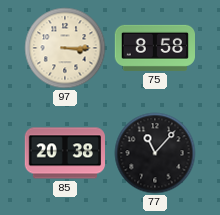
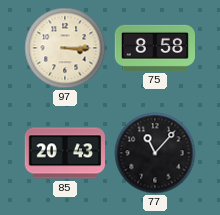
85: 20:38 -> 20:43 (64, 153)
